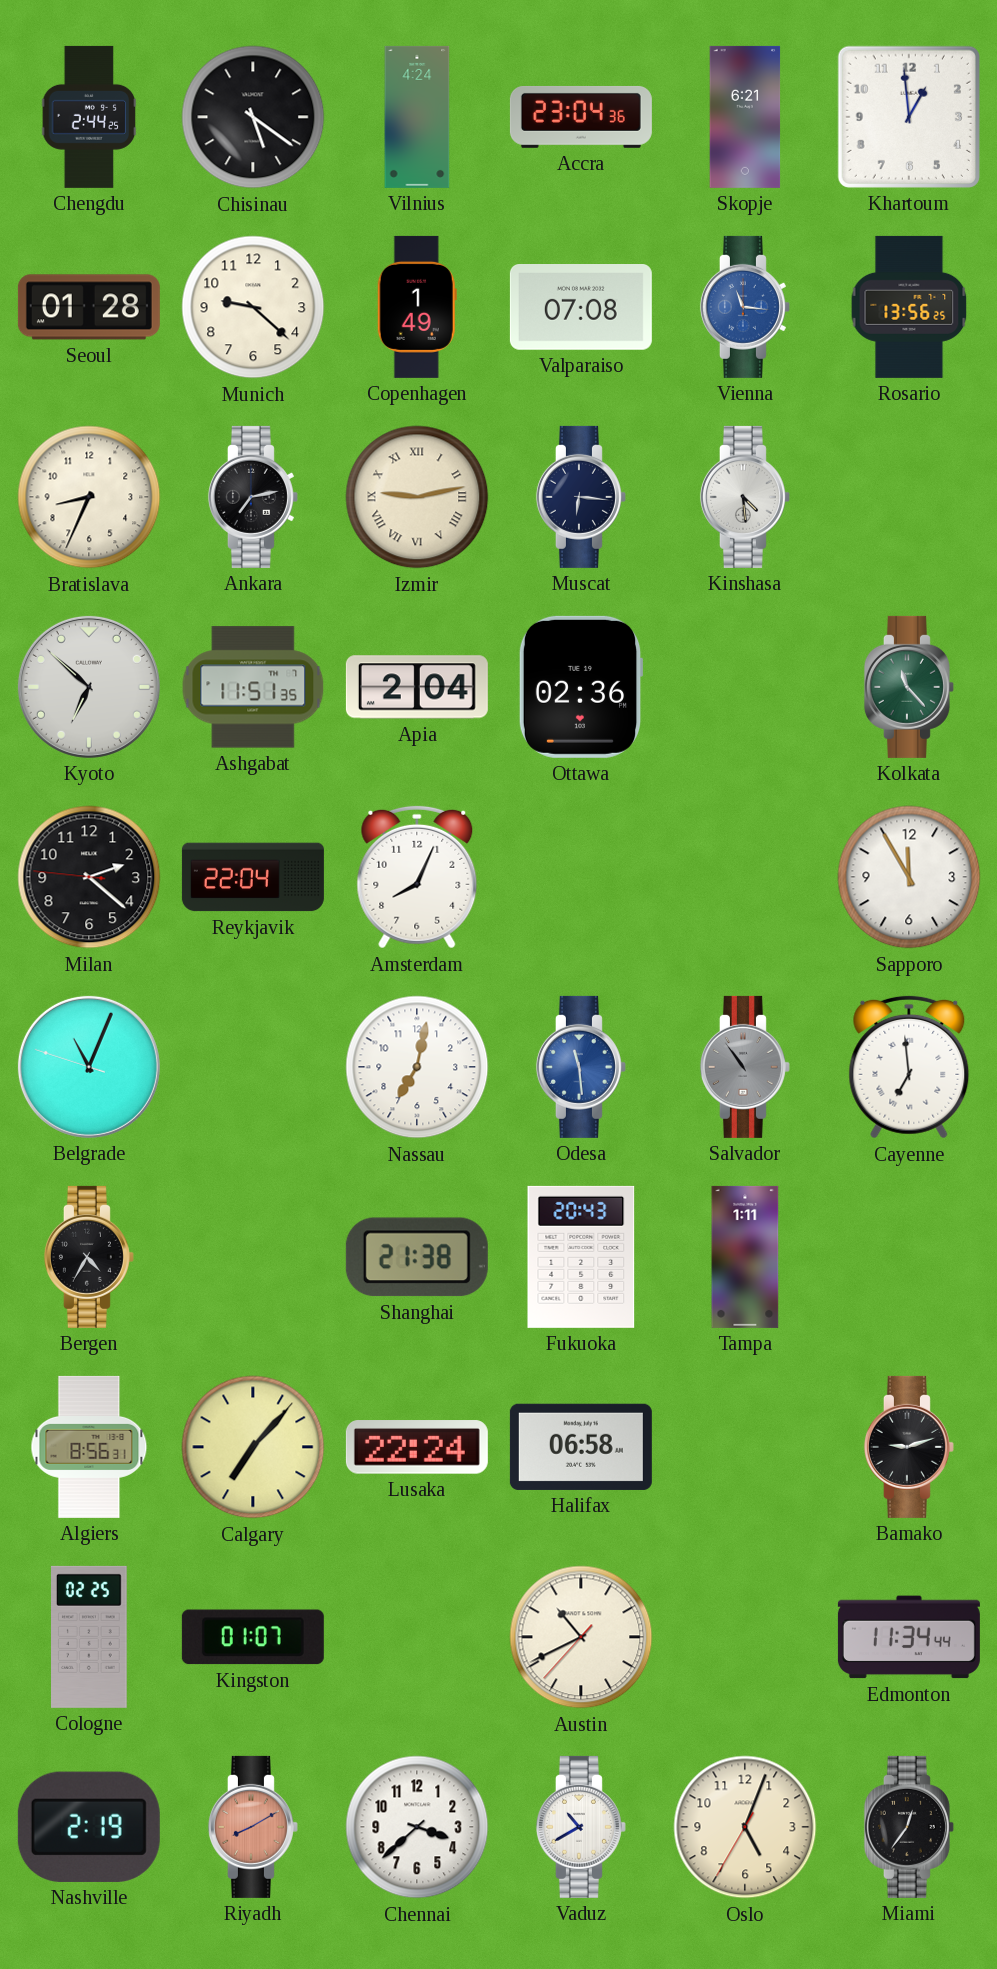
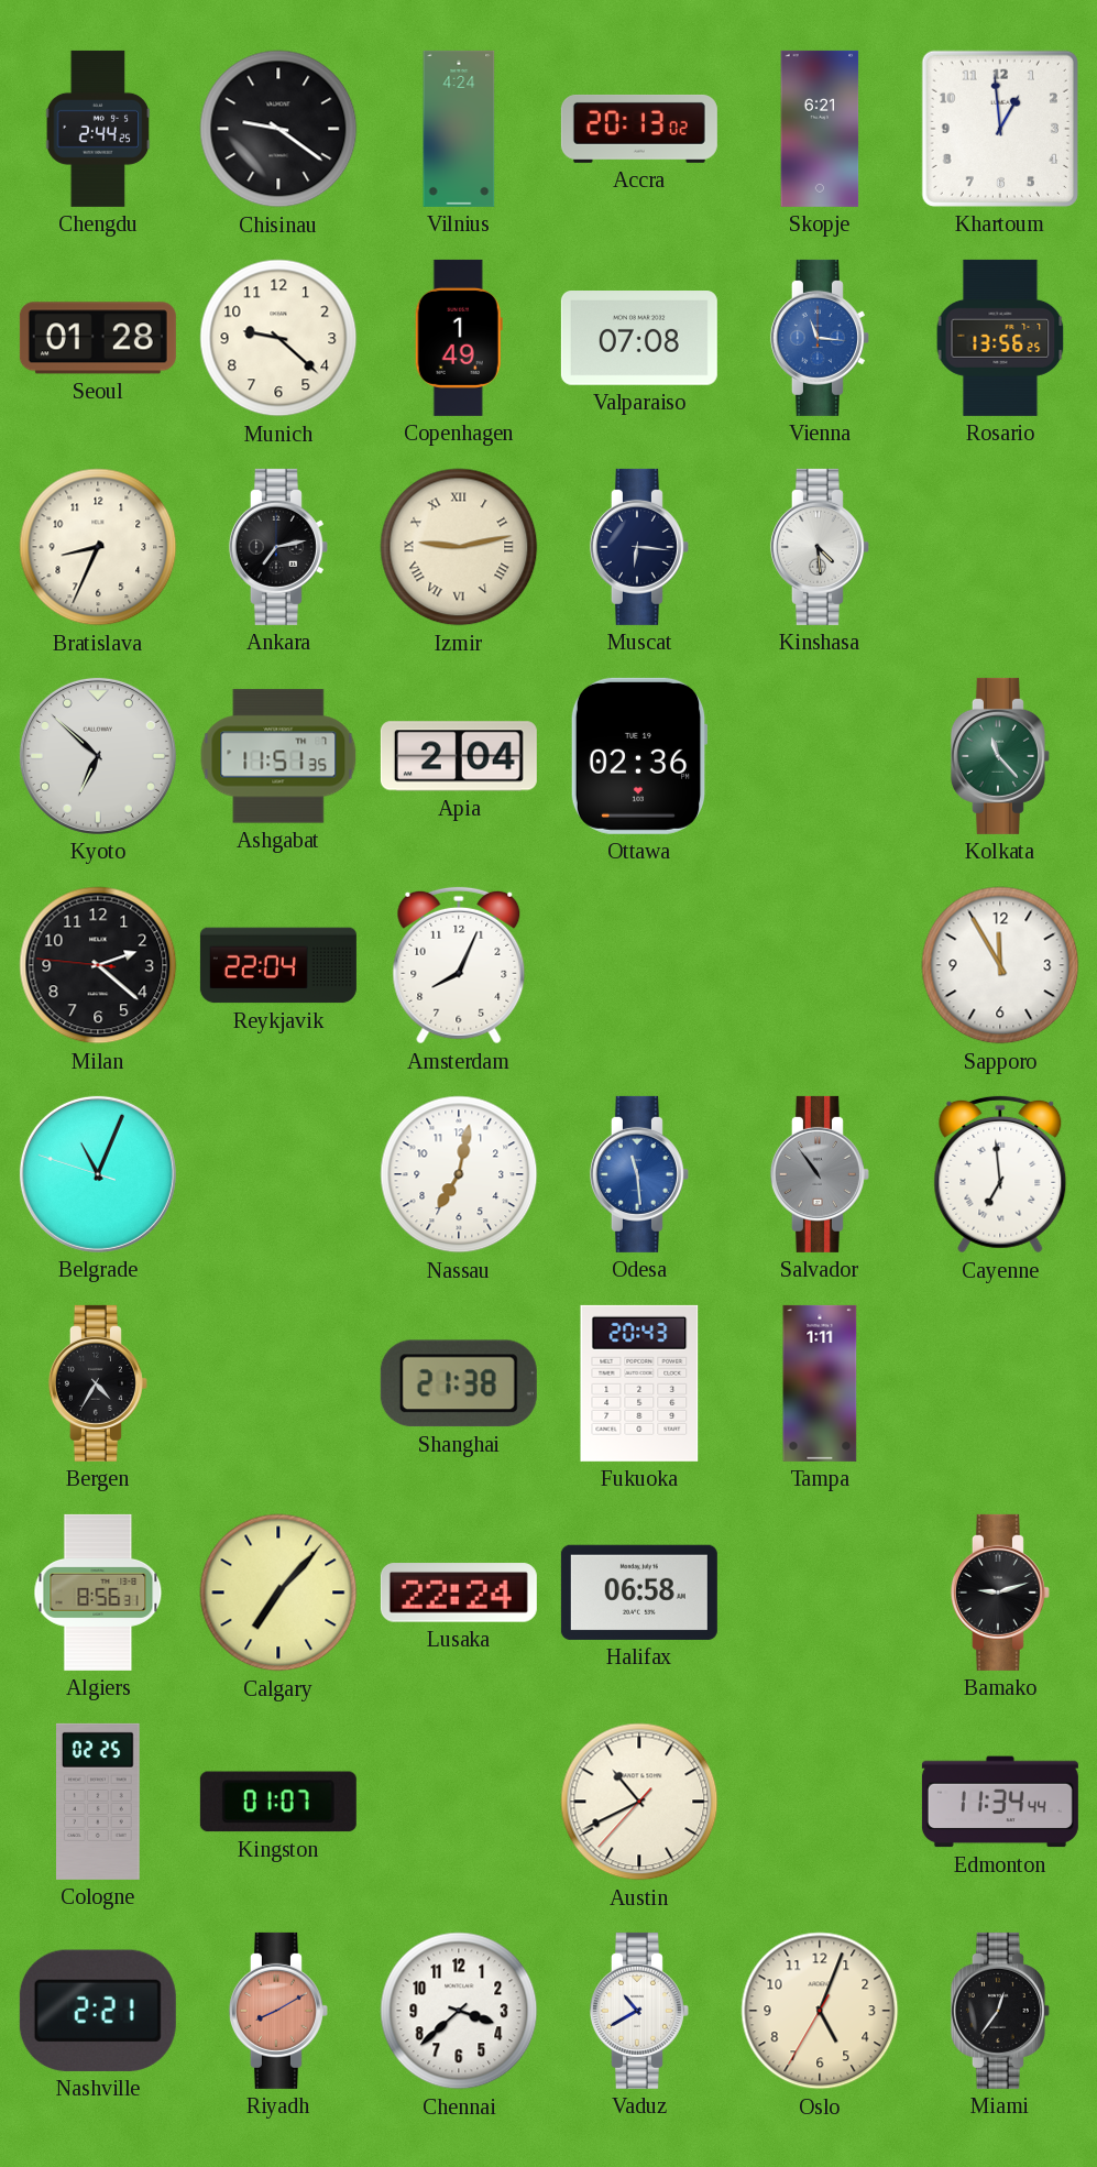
Chisinau: 5:21 -> 9:21 (278, 129)
Accra: 23:04 -> 20:13 (639, 129)
Nashville: 2:19 -> 2:21 (98, 2011)
